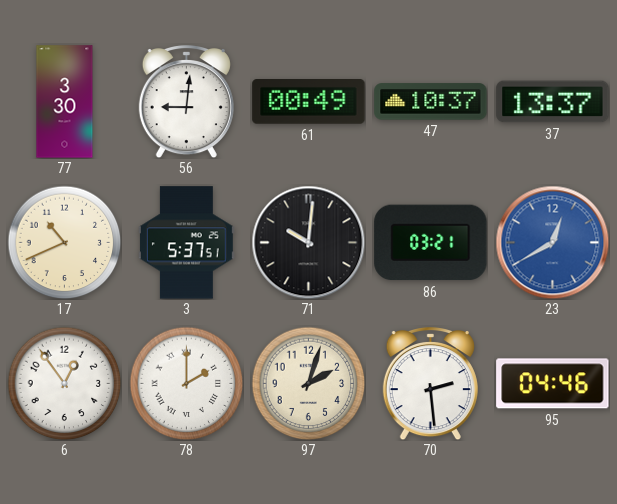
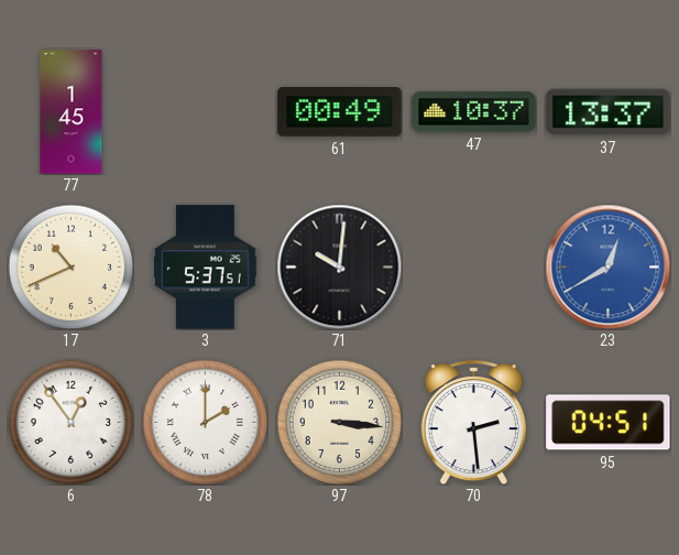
77: 3:30 -> 1:45 (72, 112)
56: 9:01 -> none (186, 102)
86: 03:21 -> none (431, 243)
97: 2:03 -> 3:16 (339, 422)
95: 04:46 -> 04:51 (609, 423)
